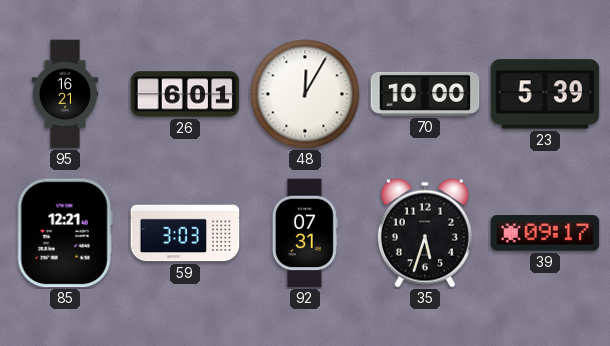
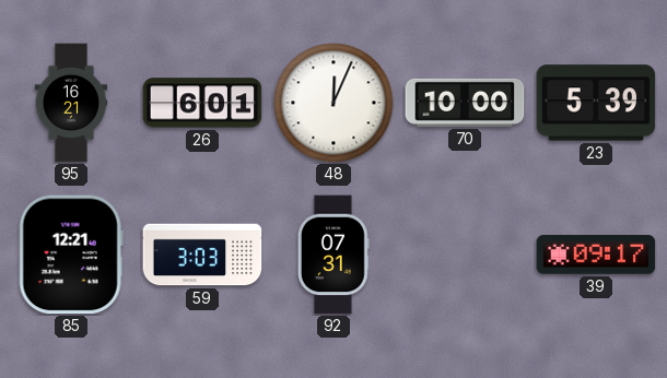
48: 12:05 -> 12:04 (333, 103)
35: 5:33 -> none (425, 233)
